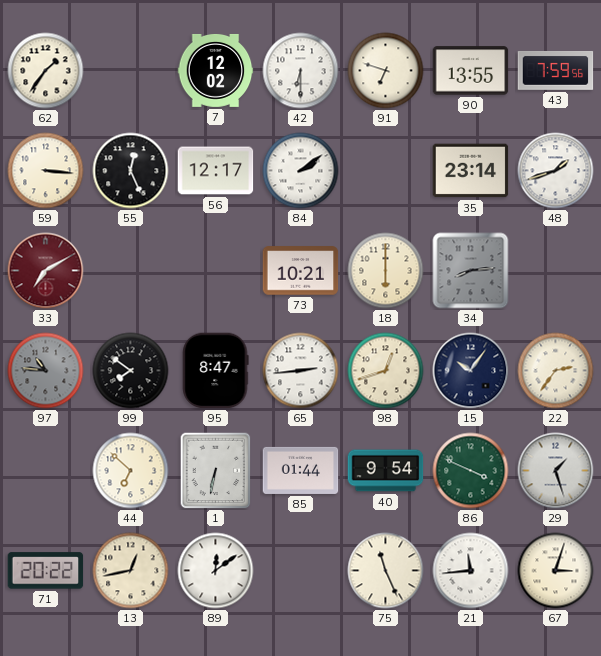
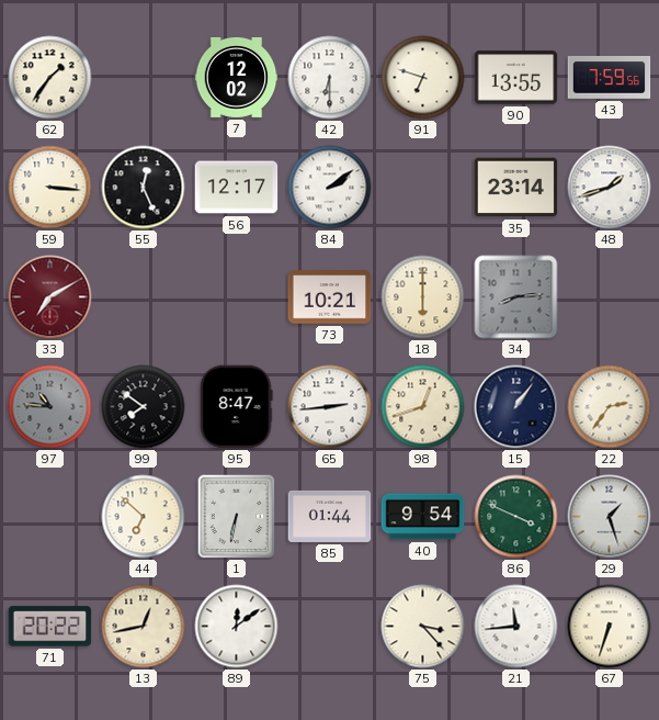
15: 10:06 -> 1:06 (516, 407)
75: 11:26 -> 3:23 (423, 627)
67: 3:03 -> 6:33 (610, 627)
